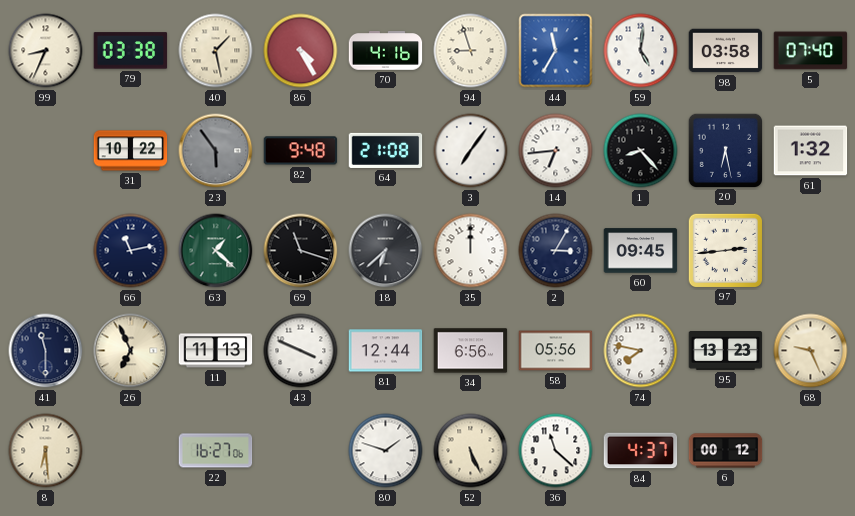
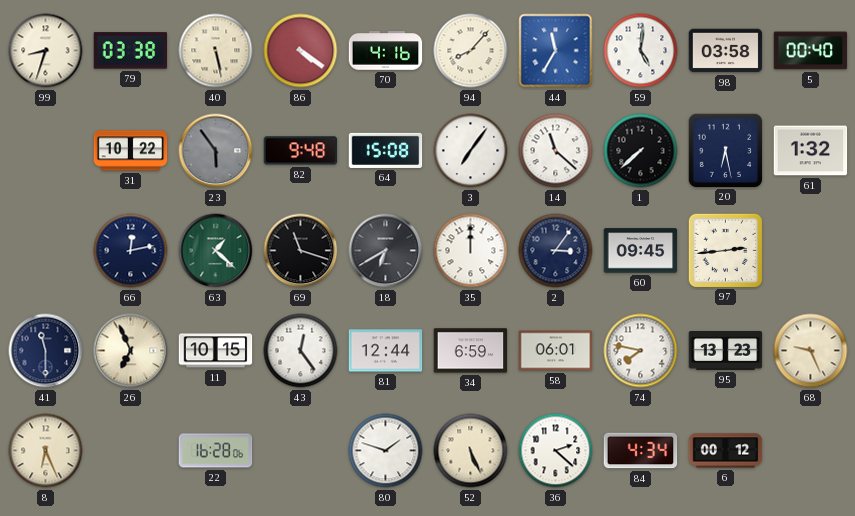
99: 8:34 -> 8:33 (46, 51)
40: 1:28 -> 5:28 (216, 51)
86: 4:25 -> 4:21 (301, 51)
94: 8:57 -> 8:07 (471, 51)
5: 07:40 -> 00:40 (811, 51)
64: 21:08 -> 15:08 (386, 150)
14: 6:44 -> 11:22 (556, 151)
1: 8:23 -> 7:38 (641, 151)
66: 11:13 -> 12:13 (131, 251)
18: 6:38 -> 6:40 (386, 251)
2: 3:05 -> 3:06 (556, 251)
11: 11:13 -> 10:15 (216, 351)
43: 3:49 -> 12:24 (301, 351)
34: 6:56 -> 6:59 (471, 351)
58: 05:56 -> 06:01 (556, 351)
8: 6:29 -> 6:26 (46, 451)
22: 16:27 -> 16:28 (216, 451)
36: 11:22 -> 2:22 (556, 451)
84: 4:37 -> 4:34 (641, 451)
